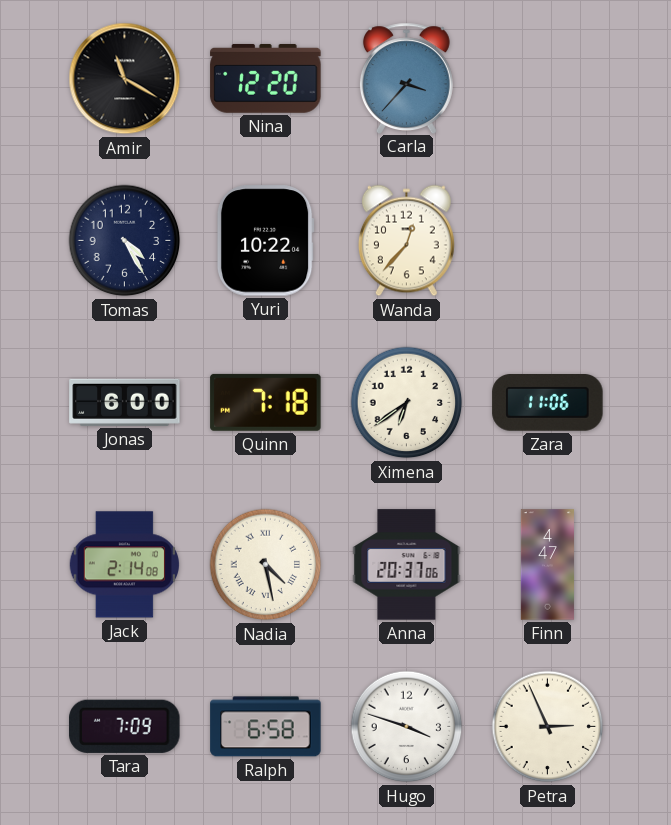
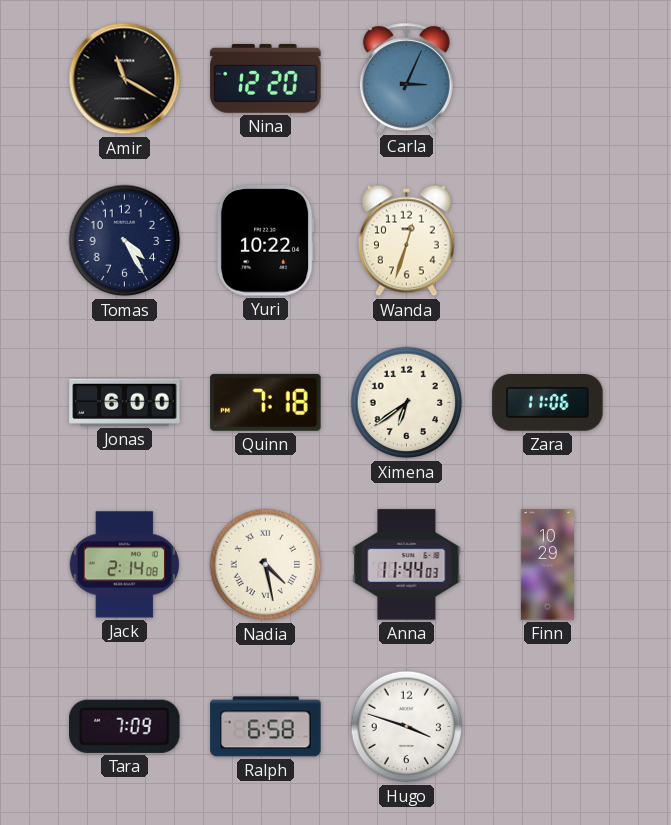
Carla: 3:37 -> 3:04 (406, 78)
Wanda: 12:37 -> 12:33 (406, 241)
Anna: 20:37 -> 11:44 (407, 565)
Finn: 4:47 -> 10:29 (547, 565)
Petra: 2:56 -> none (548, 727)
